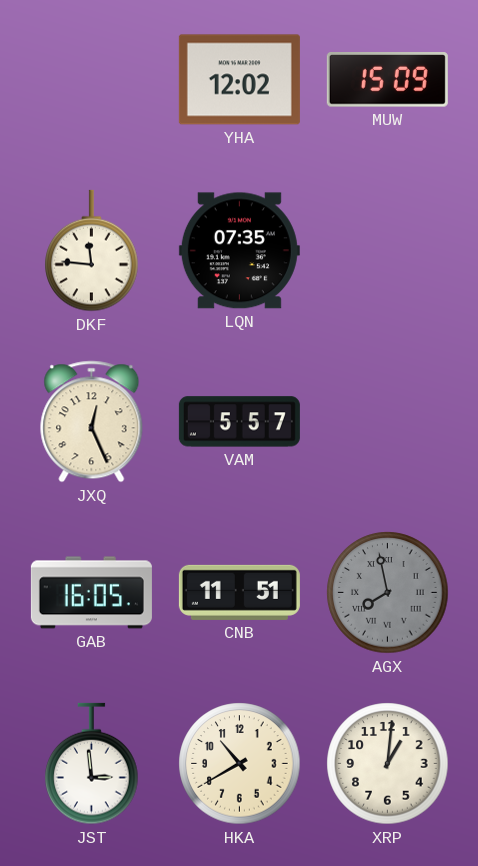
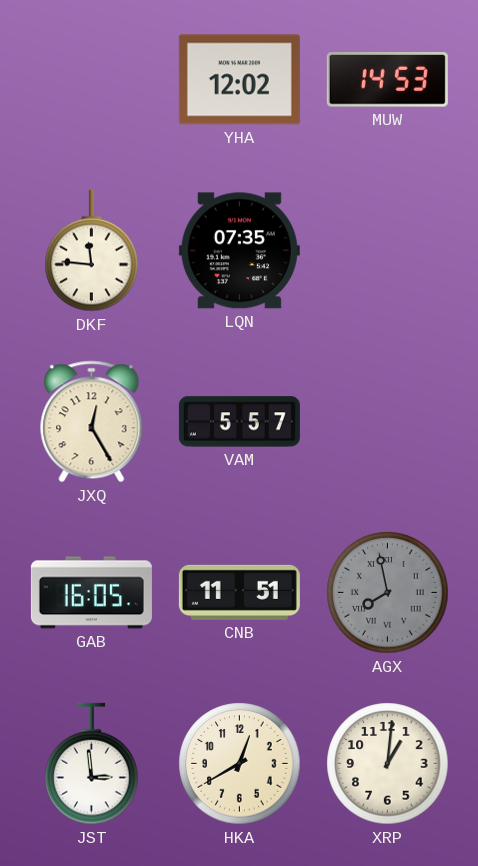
MUW: 15:09 -> 14:53 (387, 80)
JXQ: 12:26 -> 12:25 (92, 422)
HKA: 10:40 -> 12:40 (240, 764)
